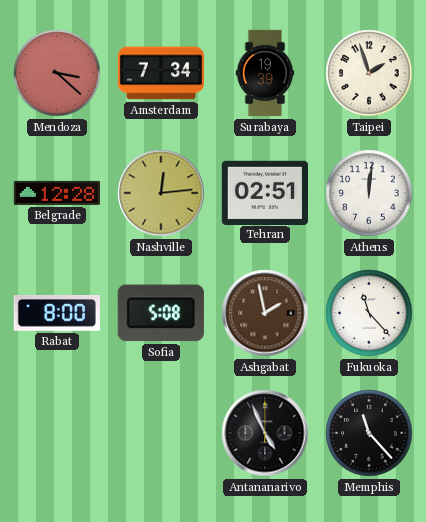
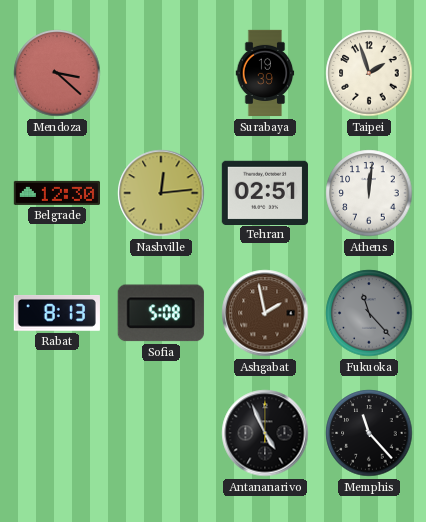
Amsterdam: 7:34 -> none (160, 73)
Belgrade: 12:28 -> 12:30 (56, 193)
Rabat: 8:00 -> 8:13 (57, 314)
Fukuoka dial: white -> grey (369, 313)
